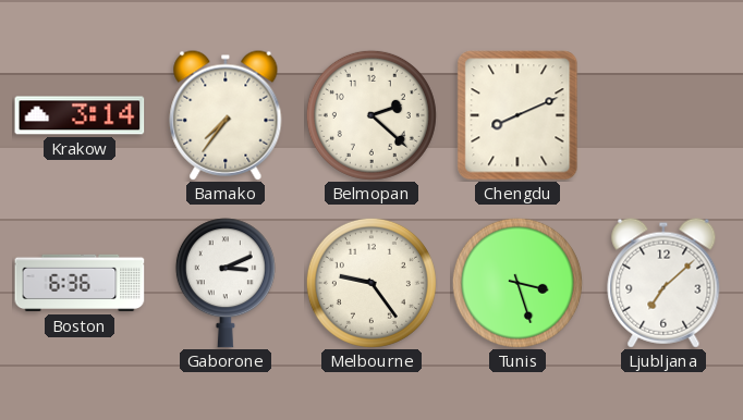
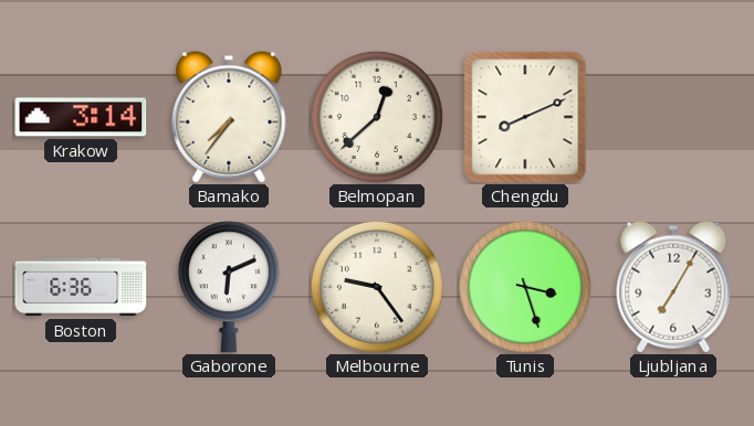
Belmopan: 2:22 -> 12:38 (377, 117)
Gaborone: 3:11 -> 6:11 (229, 287)
Ljubljana: 7:08 -> 7:05 (673, 287)
